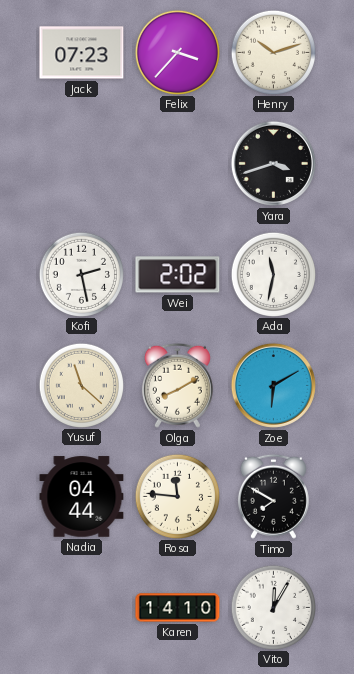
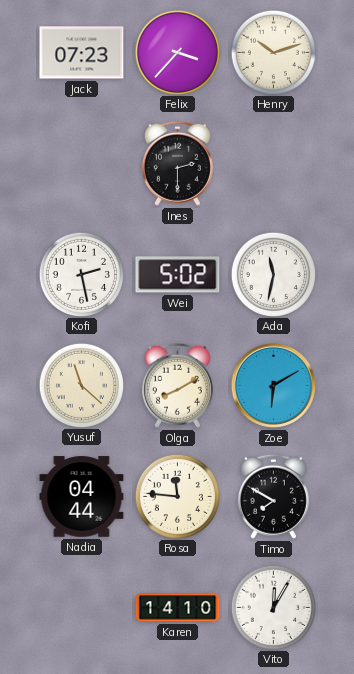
Ines: none -> 2:30 (177, 163)
Yara: 3:42 -> none (273, 163)
Wei: 2:02 -> 5:02 (178, 275)
